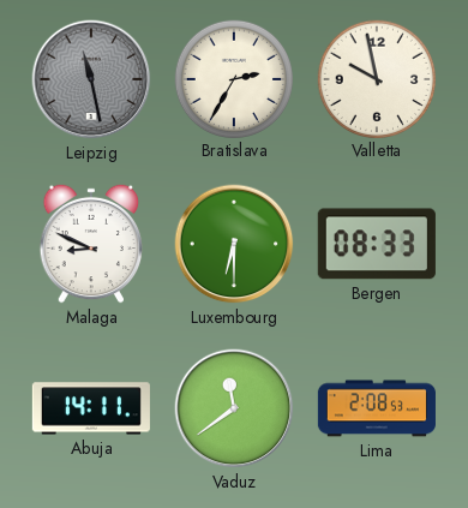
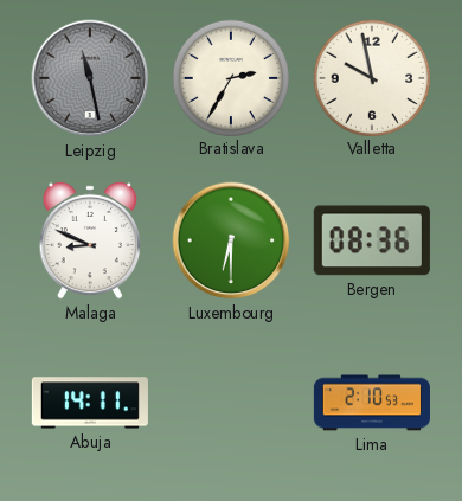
Bergen: 08:33 -> 08:36 (372, 240)
Vaduz: 11:39 -> none (234, 408)
Lima: 2:08 -> 2:10 (372, 403)
